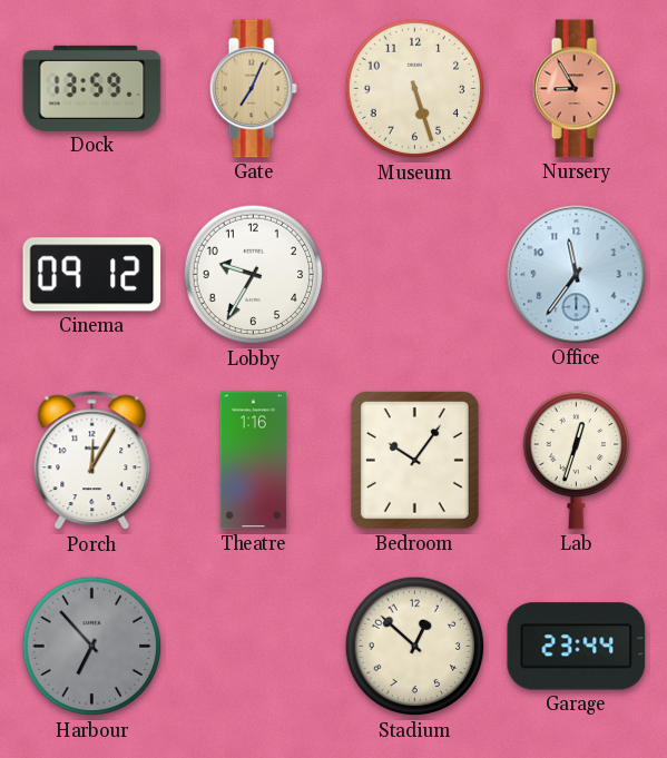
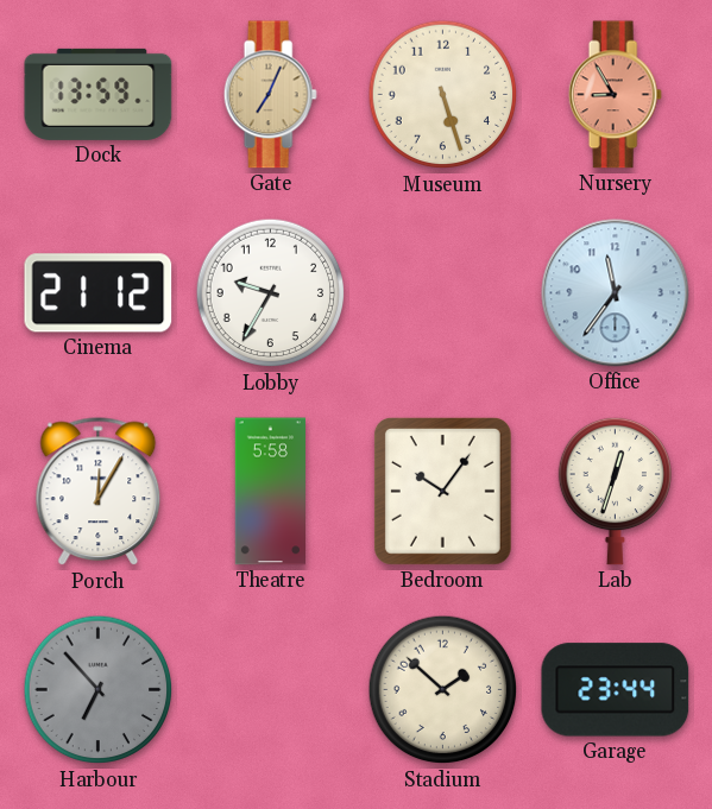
Cinema: 09:12 -> 21:12 (99, 293)
Theatre: 1:16 -> 5:58 (270, 492)
Stadium: 12:52 -> 1:52 (443, 690)
